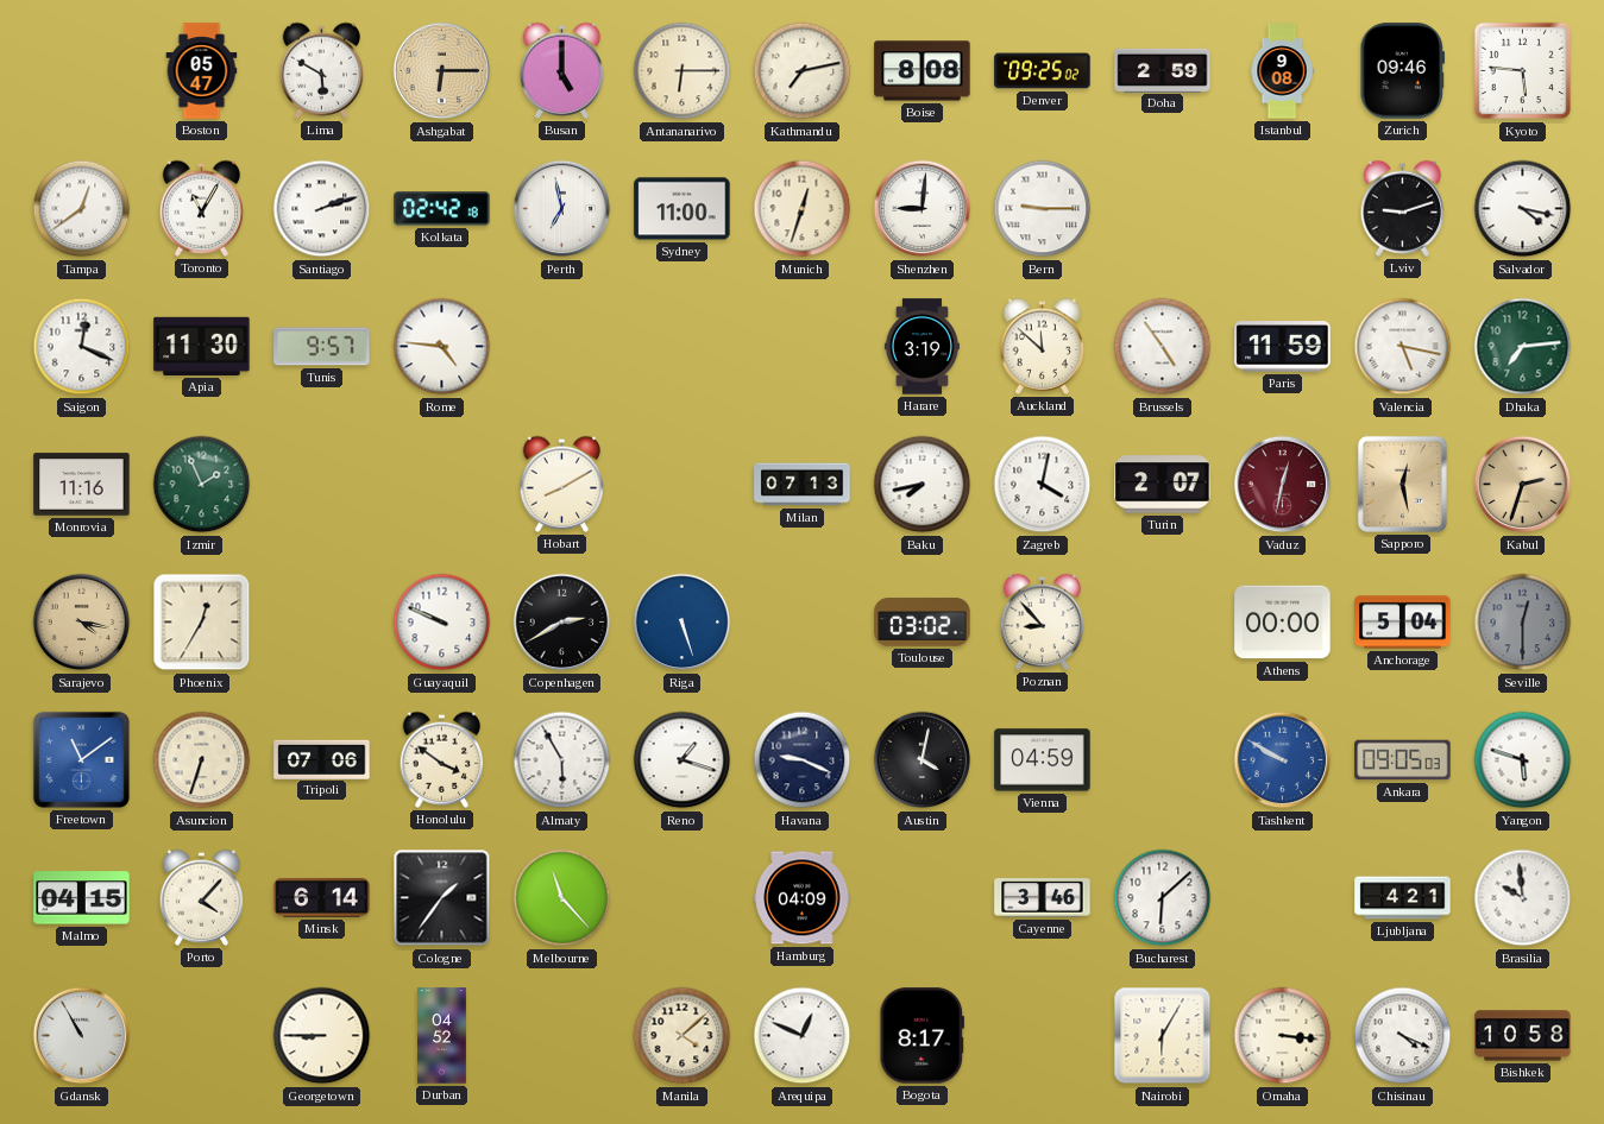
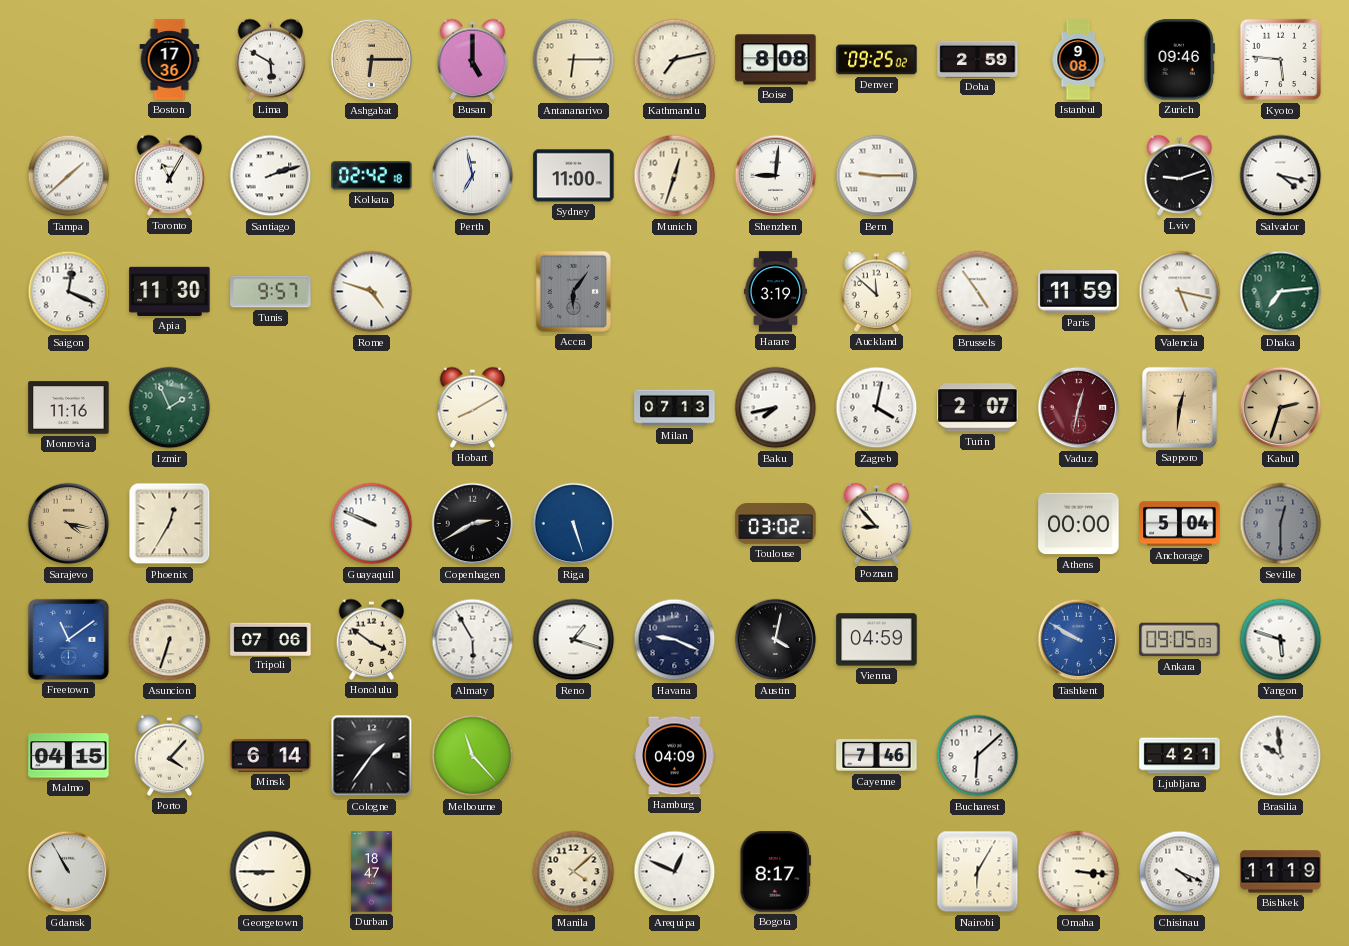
Boston: 05:47 -> 17:36 (170, 60)
Tampa: 12:39 -> 1:38 (69, 176)
Rome: 4:46 -> 4:48 (372, 292)
Accra: none -> 6:06 (573, 291)
Sapporo: 12:28 -> 12:31 (1179, 407)
Cayenne: 3:46 -> 7:46 (877, 756)
Durban: 04:52 -> 18:47 (372, 872)
Bishkek: 10:58 -> 11:19 (1281, 872)
